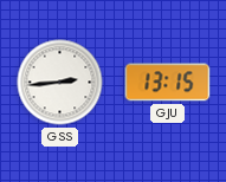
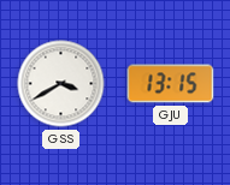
GSS: 2:44 -> 3:40 (61, 84)
